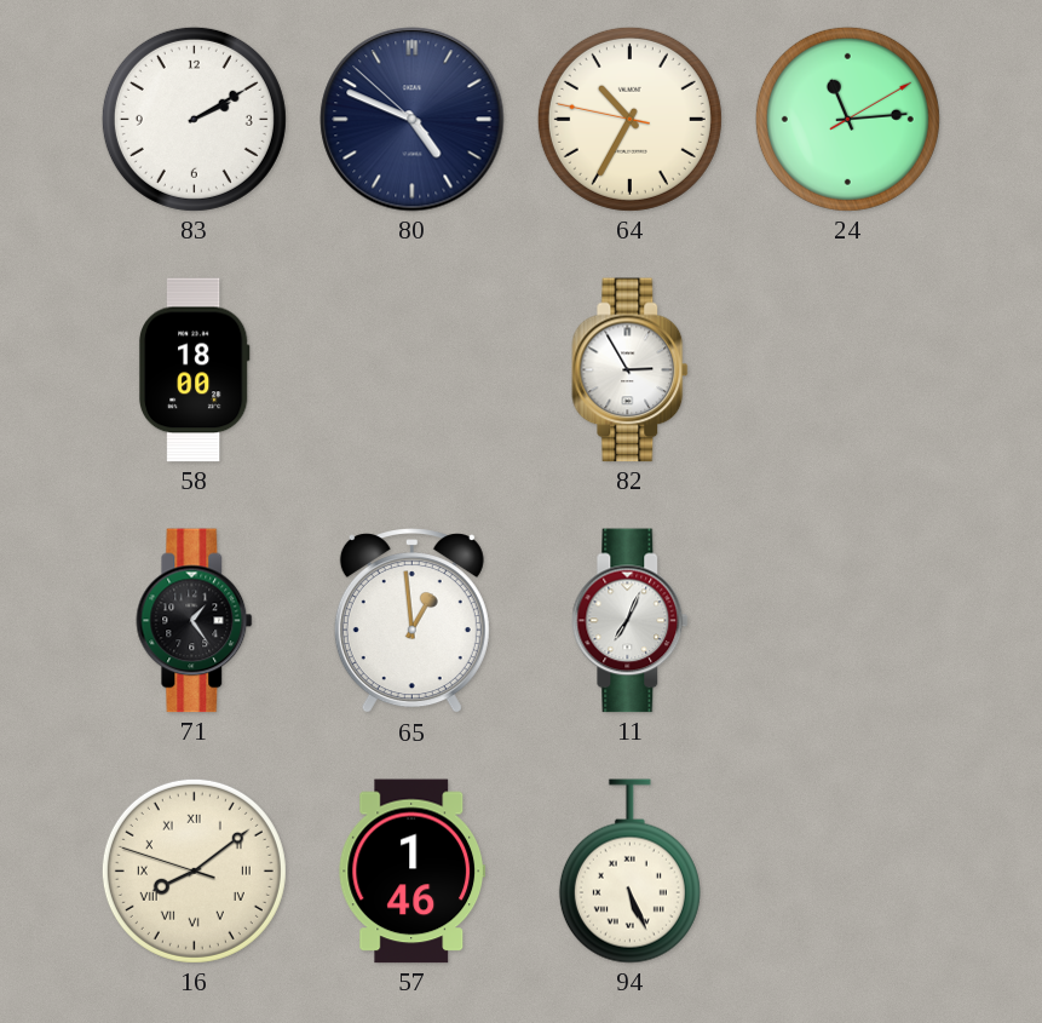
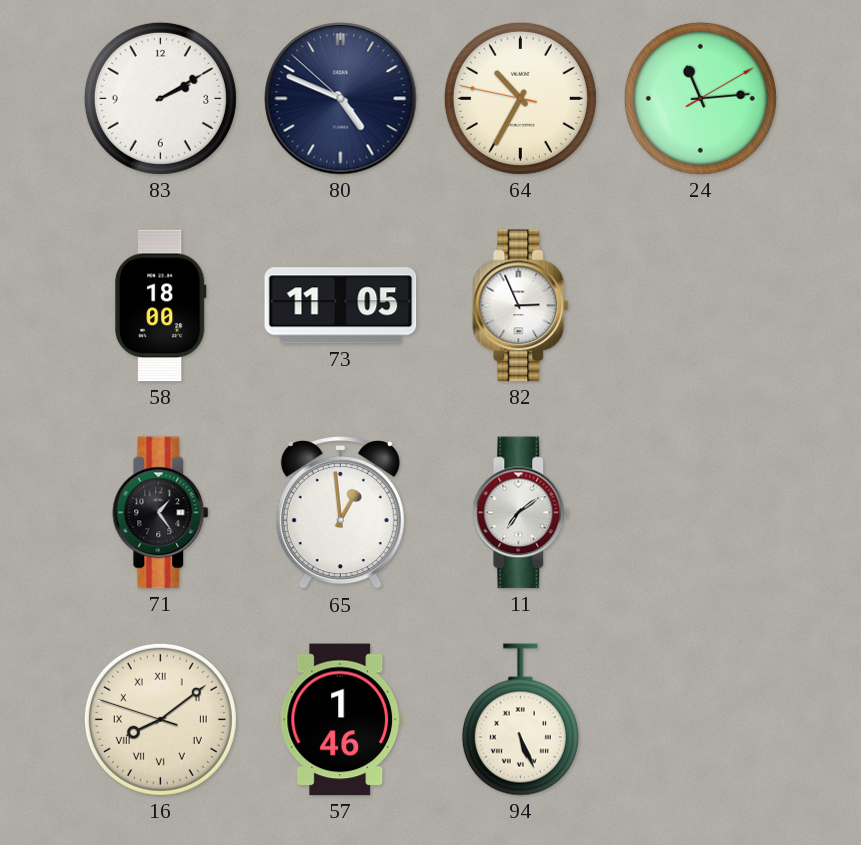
73: none -> 11:05 (341, 306)
82: 2:55 -> 2:56 (521, 306)
11: 7:04 -> 7:09 (521, 513)
